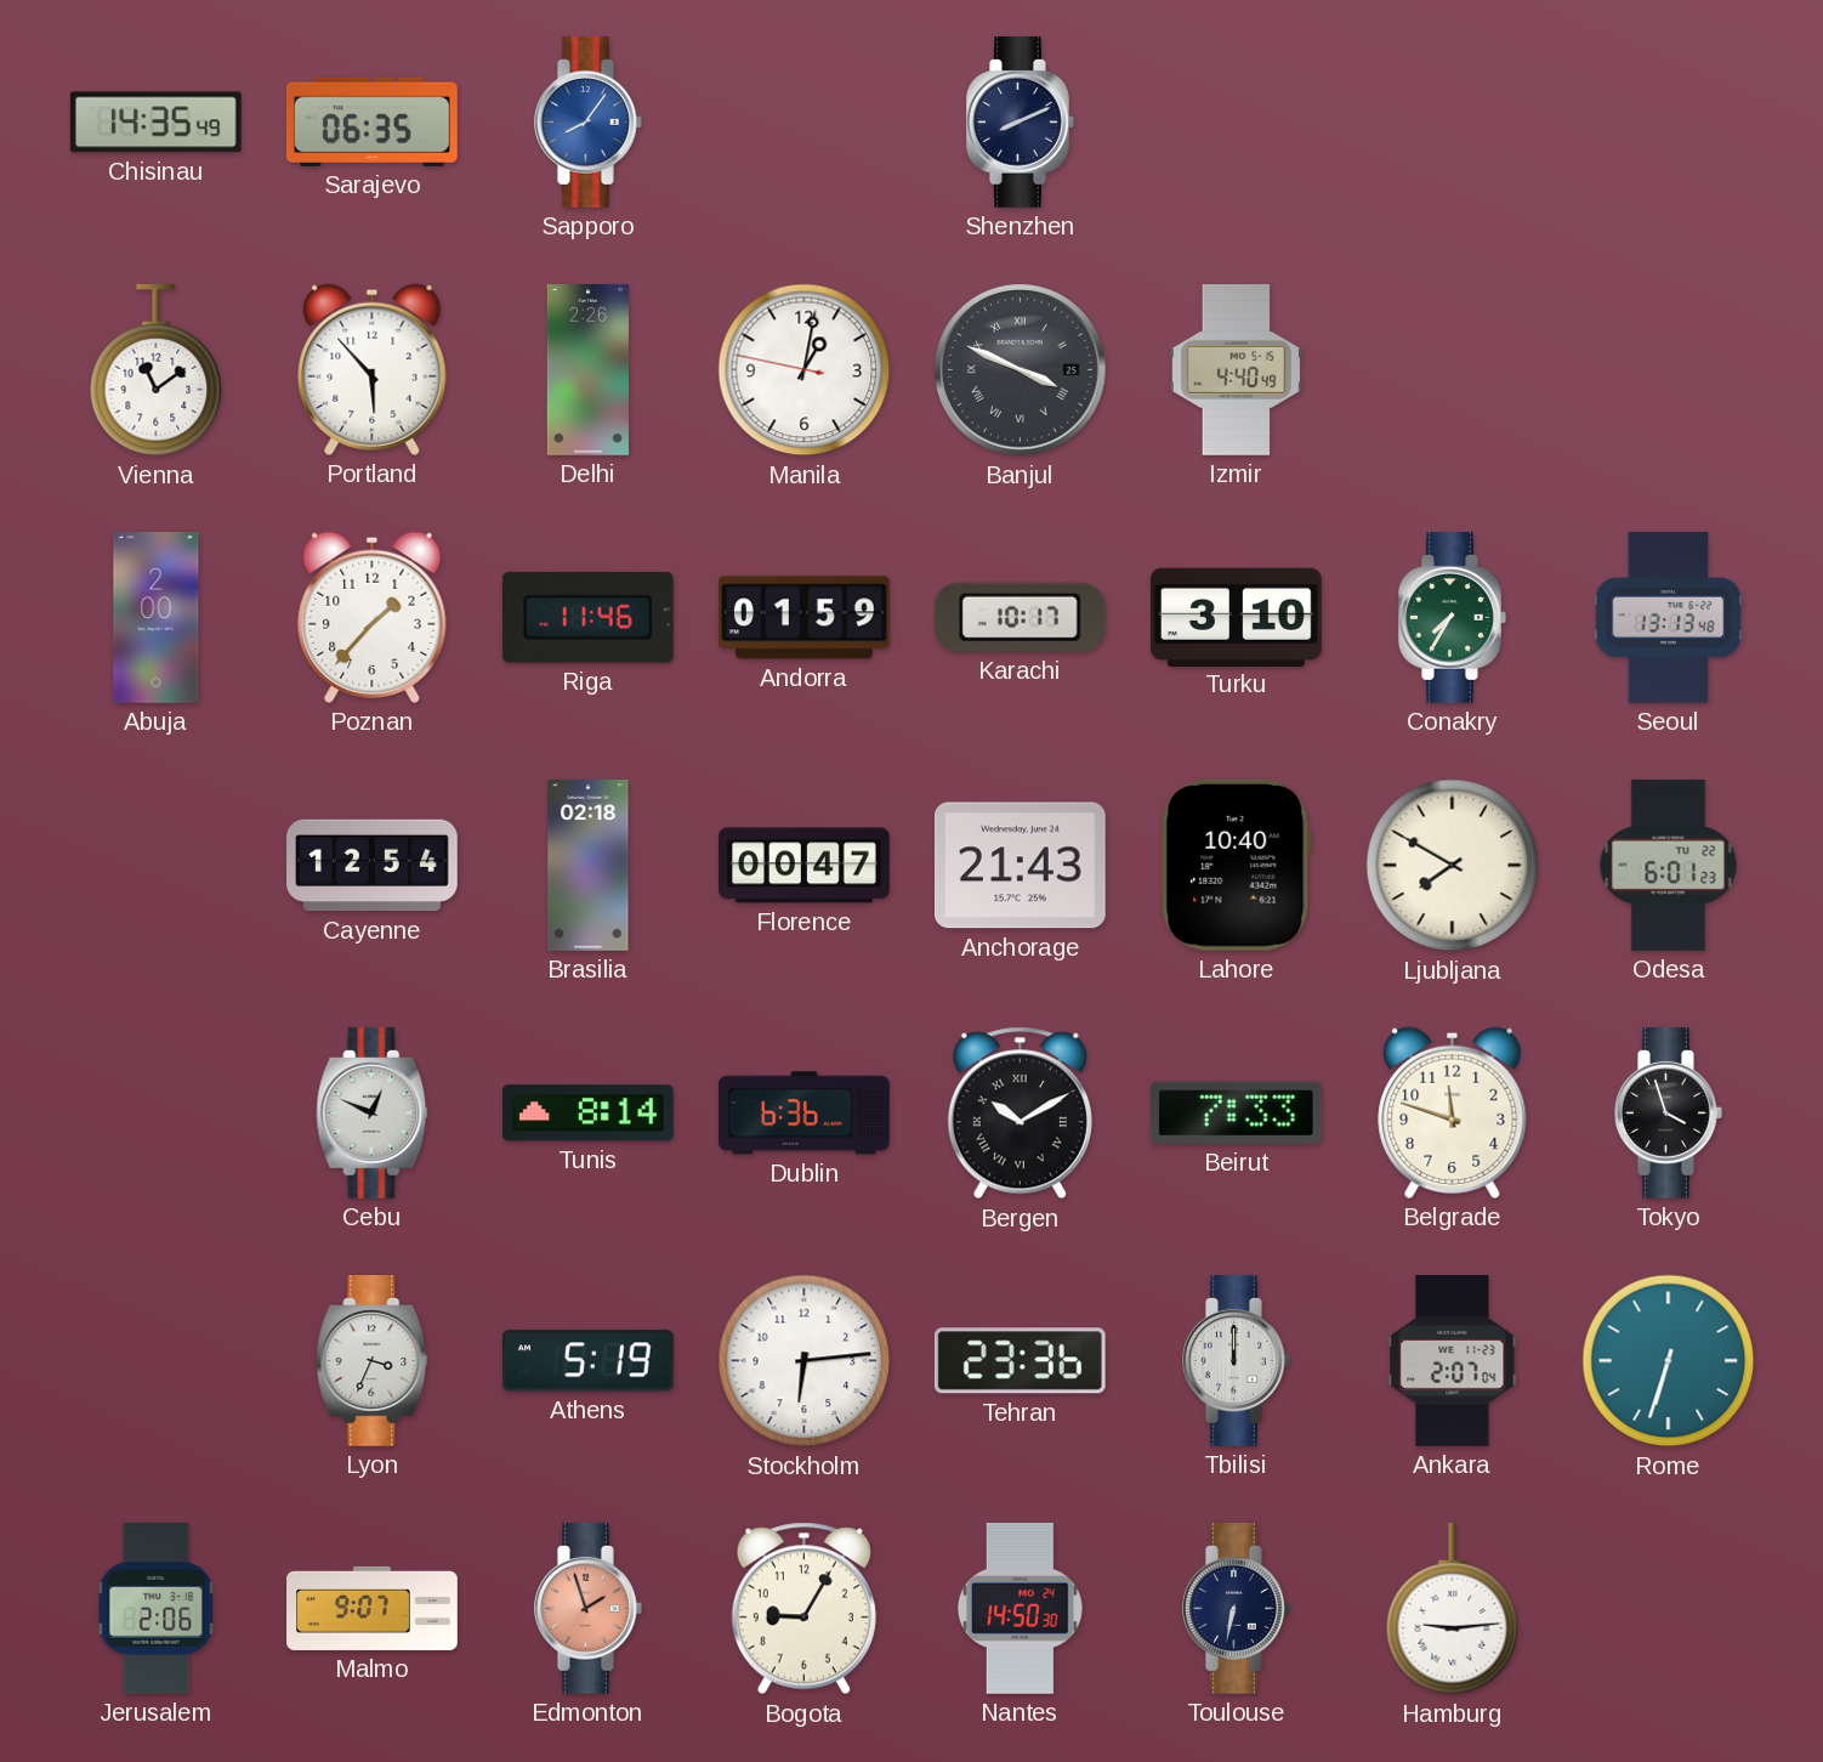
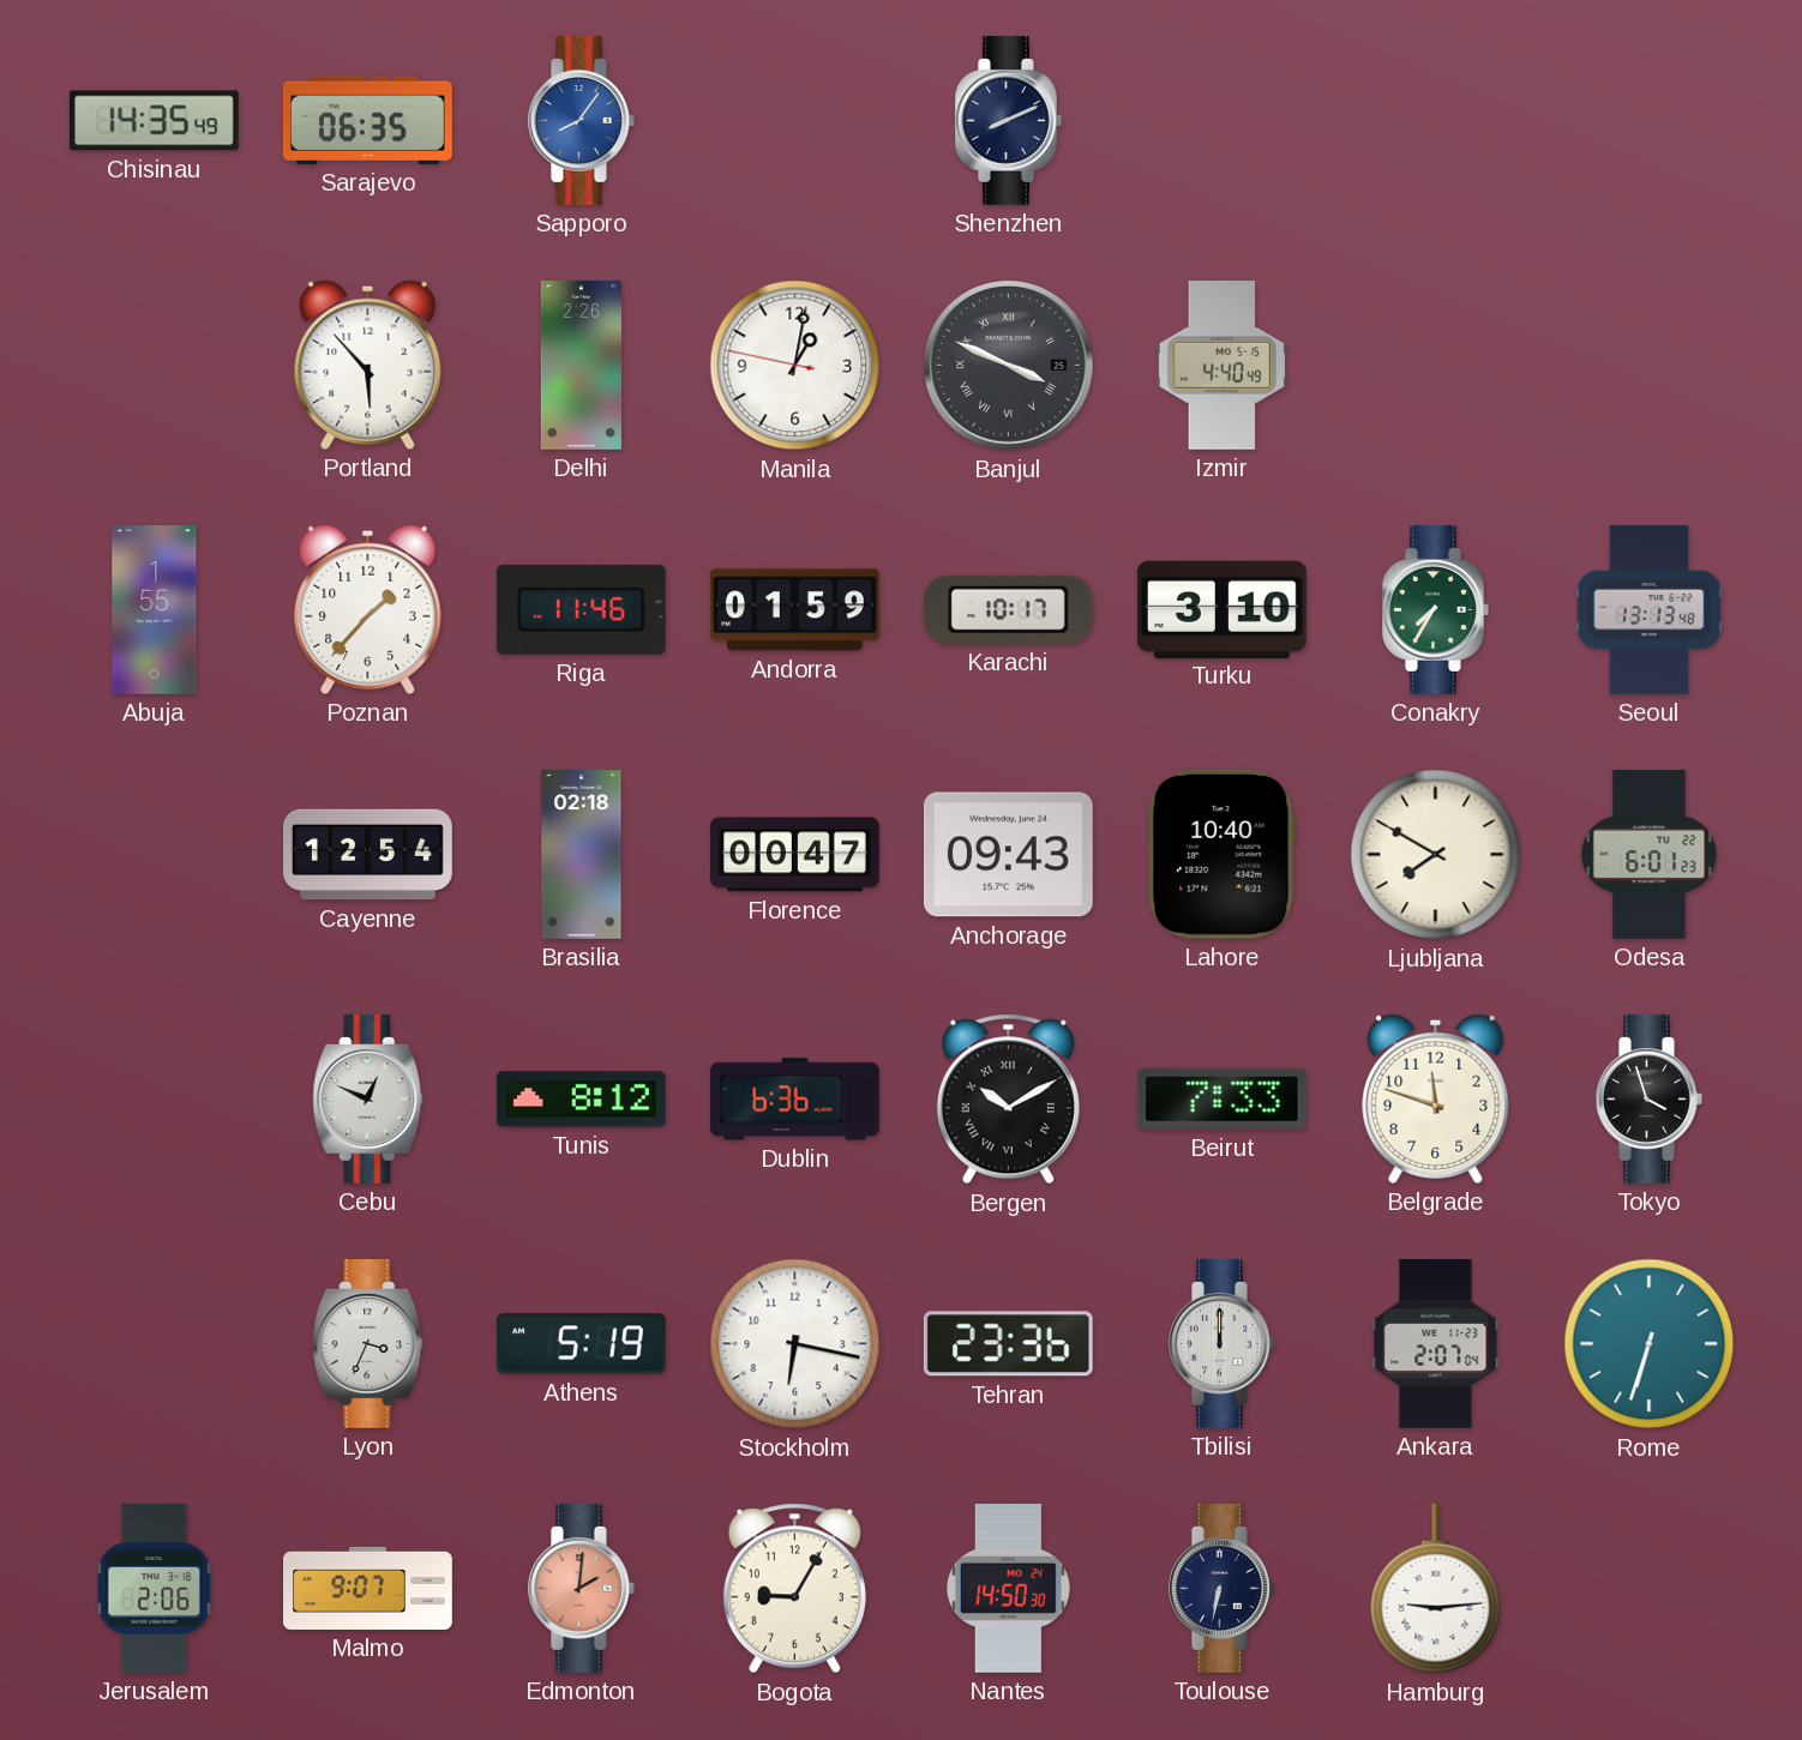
Vienna: 11:09 -> none (157, 370)
Abuja: 2:00 -> 1:55 (155, 610)
Anchorage: 21:43 -> 09:43 (1008, 855)
Tunis: 8:14 -> 8:12 (581, 1100)
Stockholm: 6:14 -> 6:17 (795, 1344)
Edmonton: 1:57 -> 2:01 (582, 1589)
